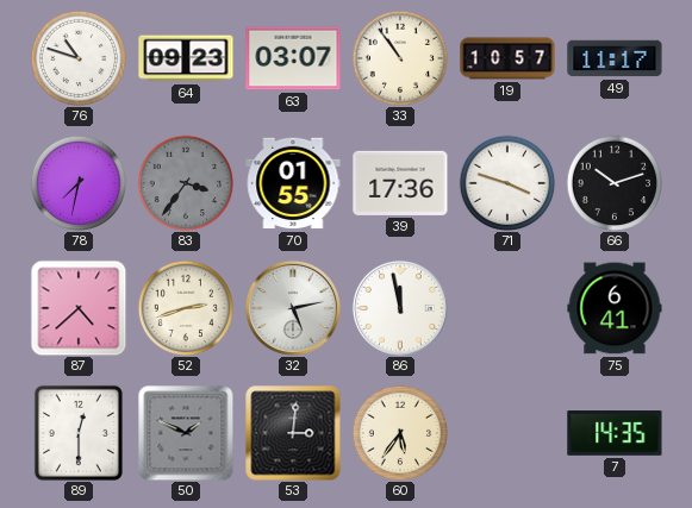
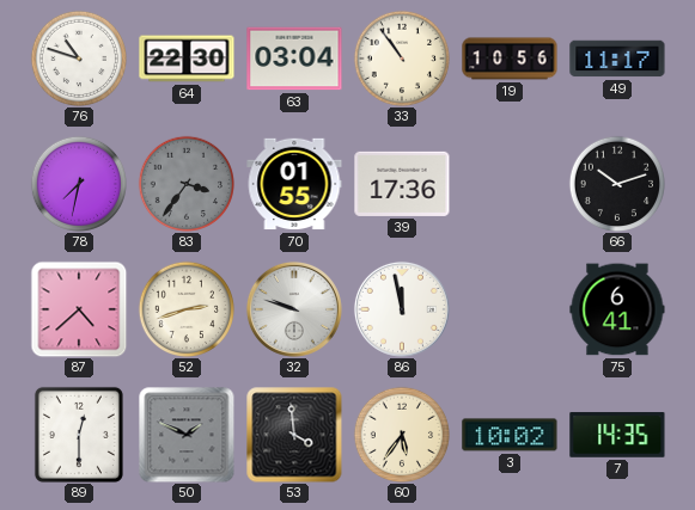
64: 09:23 -> 22:30 (187, 59)
63: 03:07 -> 03:04 (294, 59)
19: 10:57 -> 10:56 (510, 59)
71: 3:48 -> none (506, 182)
32: 5:13 -> 9:48 (294, 309)
53: 3:01 -> 3:59 (294, 435)
3: none -> 10:02 (510, 435)
